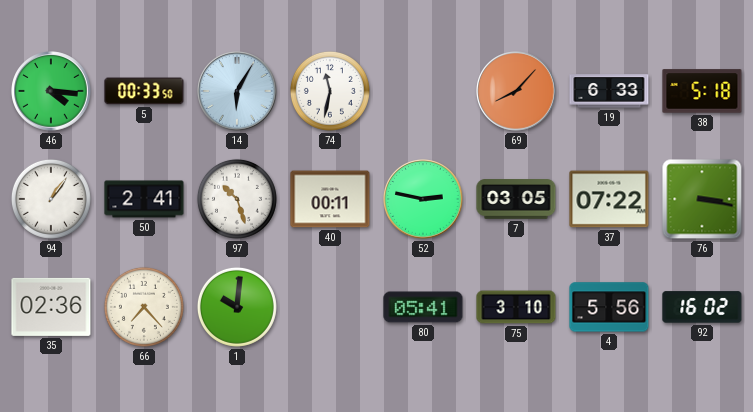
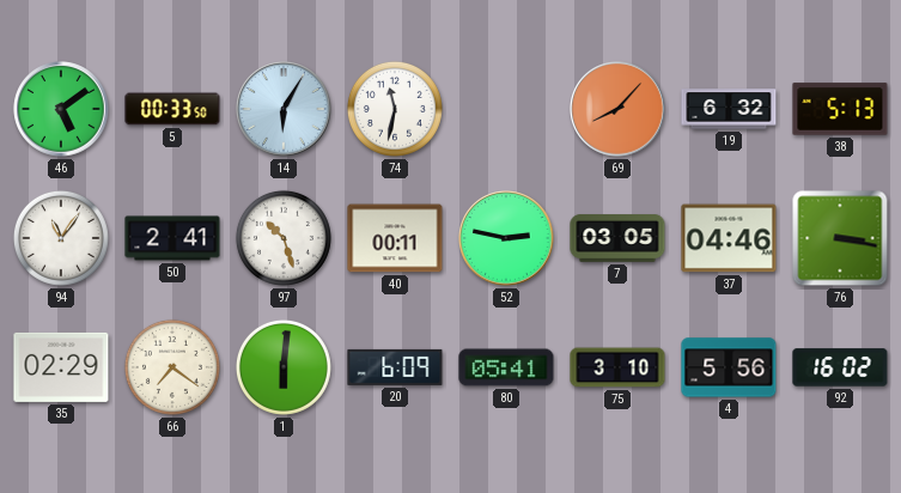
46: 4:16 -> 5:09 (61, 109)
19: 6:33 -> 6:32 (729, 109)
38: 5:18 -> 5:13 (840, 109)
94: 1:06 -> 11:06 (61, 238)
37: 07:22 -> 04:46 (729, 238)
35: 02:36 -> 02:29 (61, 367)
66: 7:23 -> 7:21 (172, 367)
1: 10:01 -> 6:01 (284, 367)
20: none -> 6:09 (395, 367)
